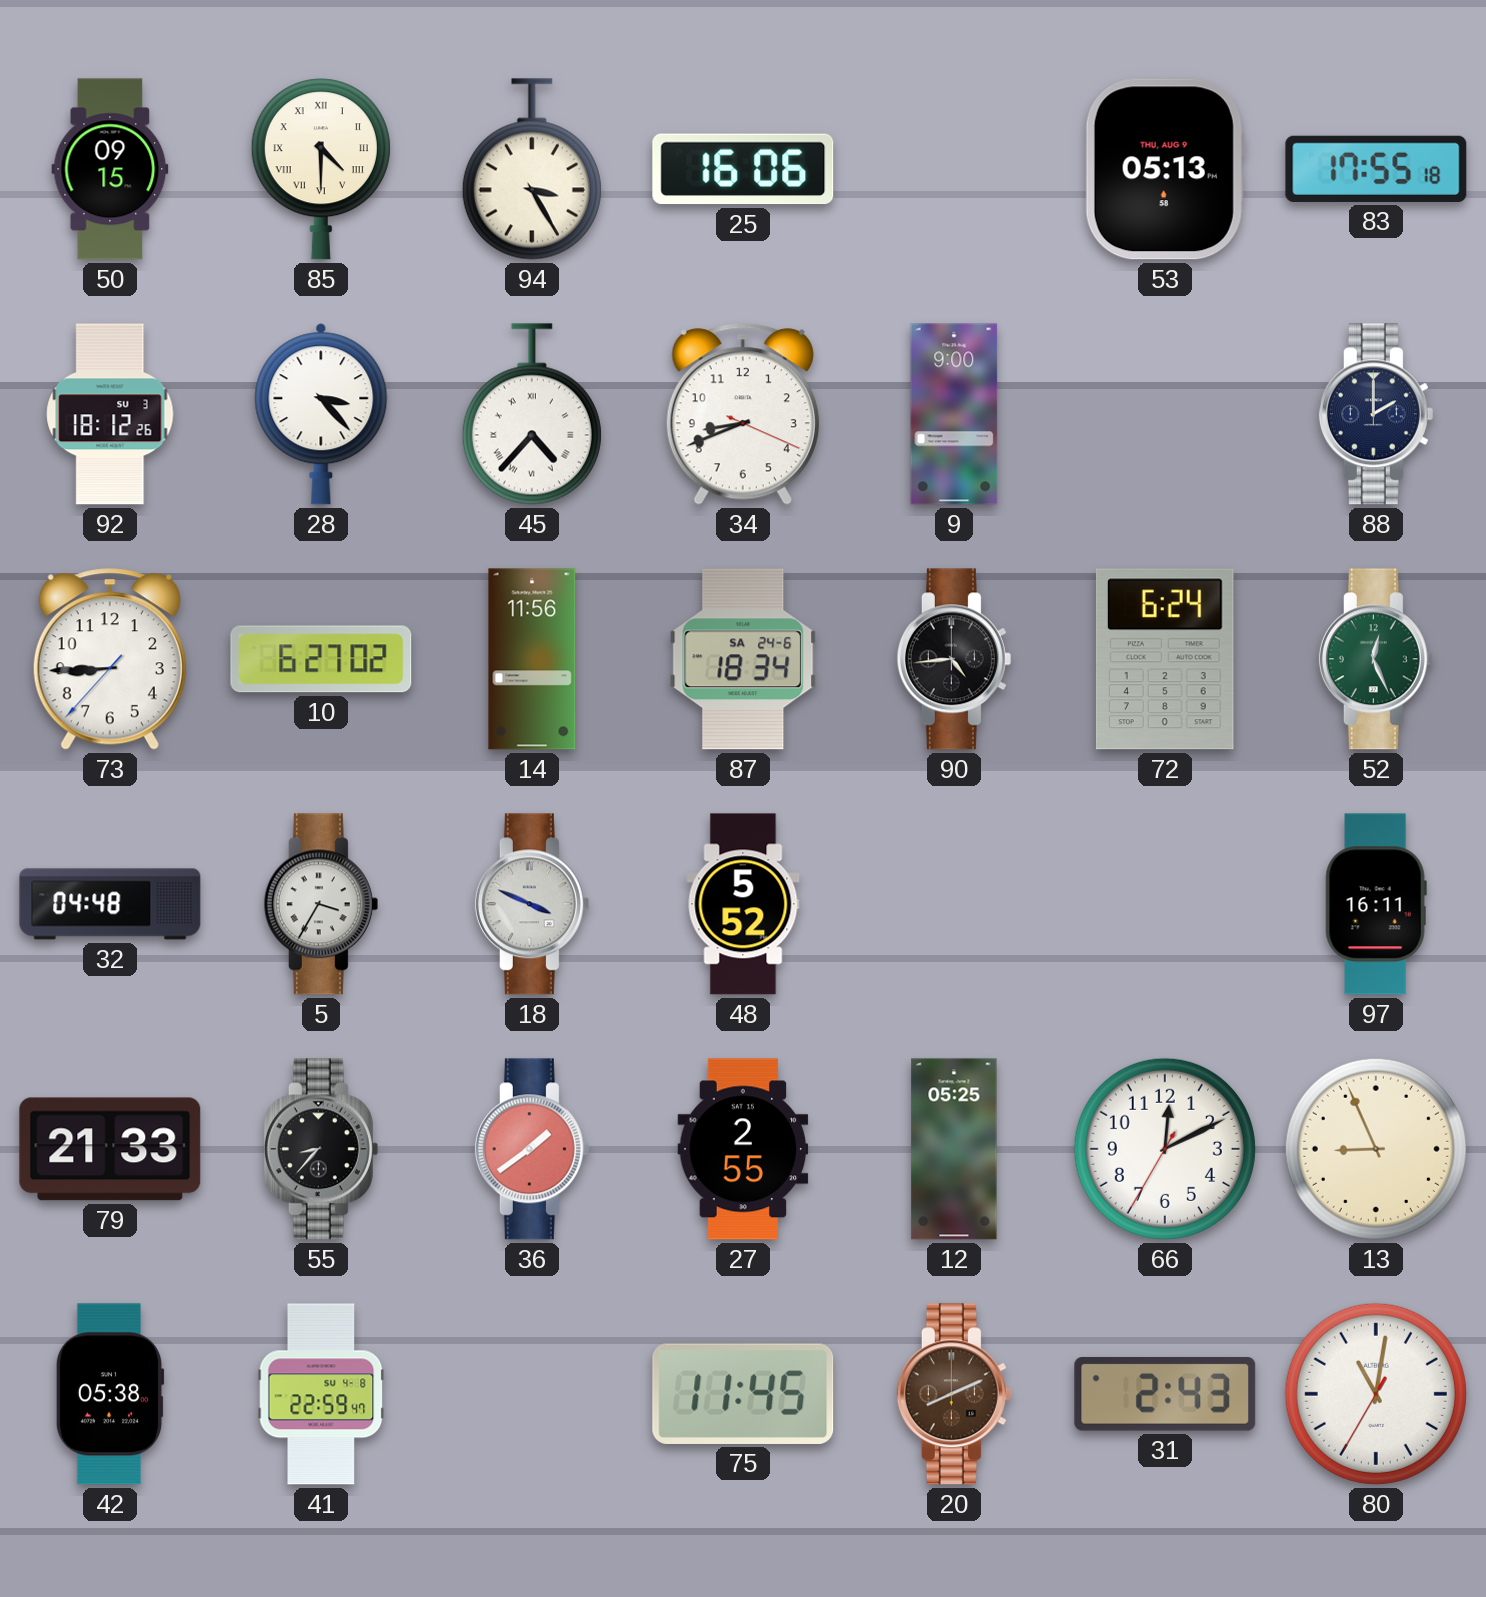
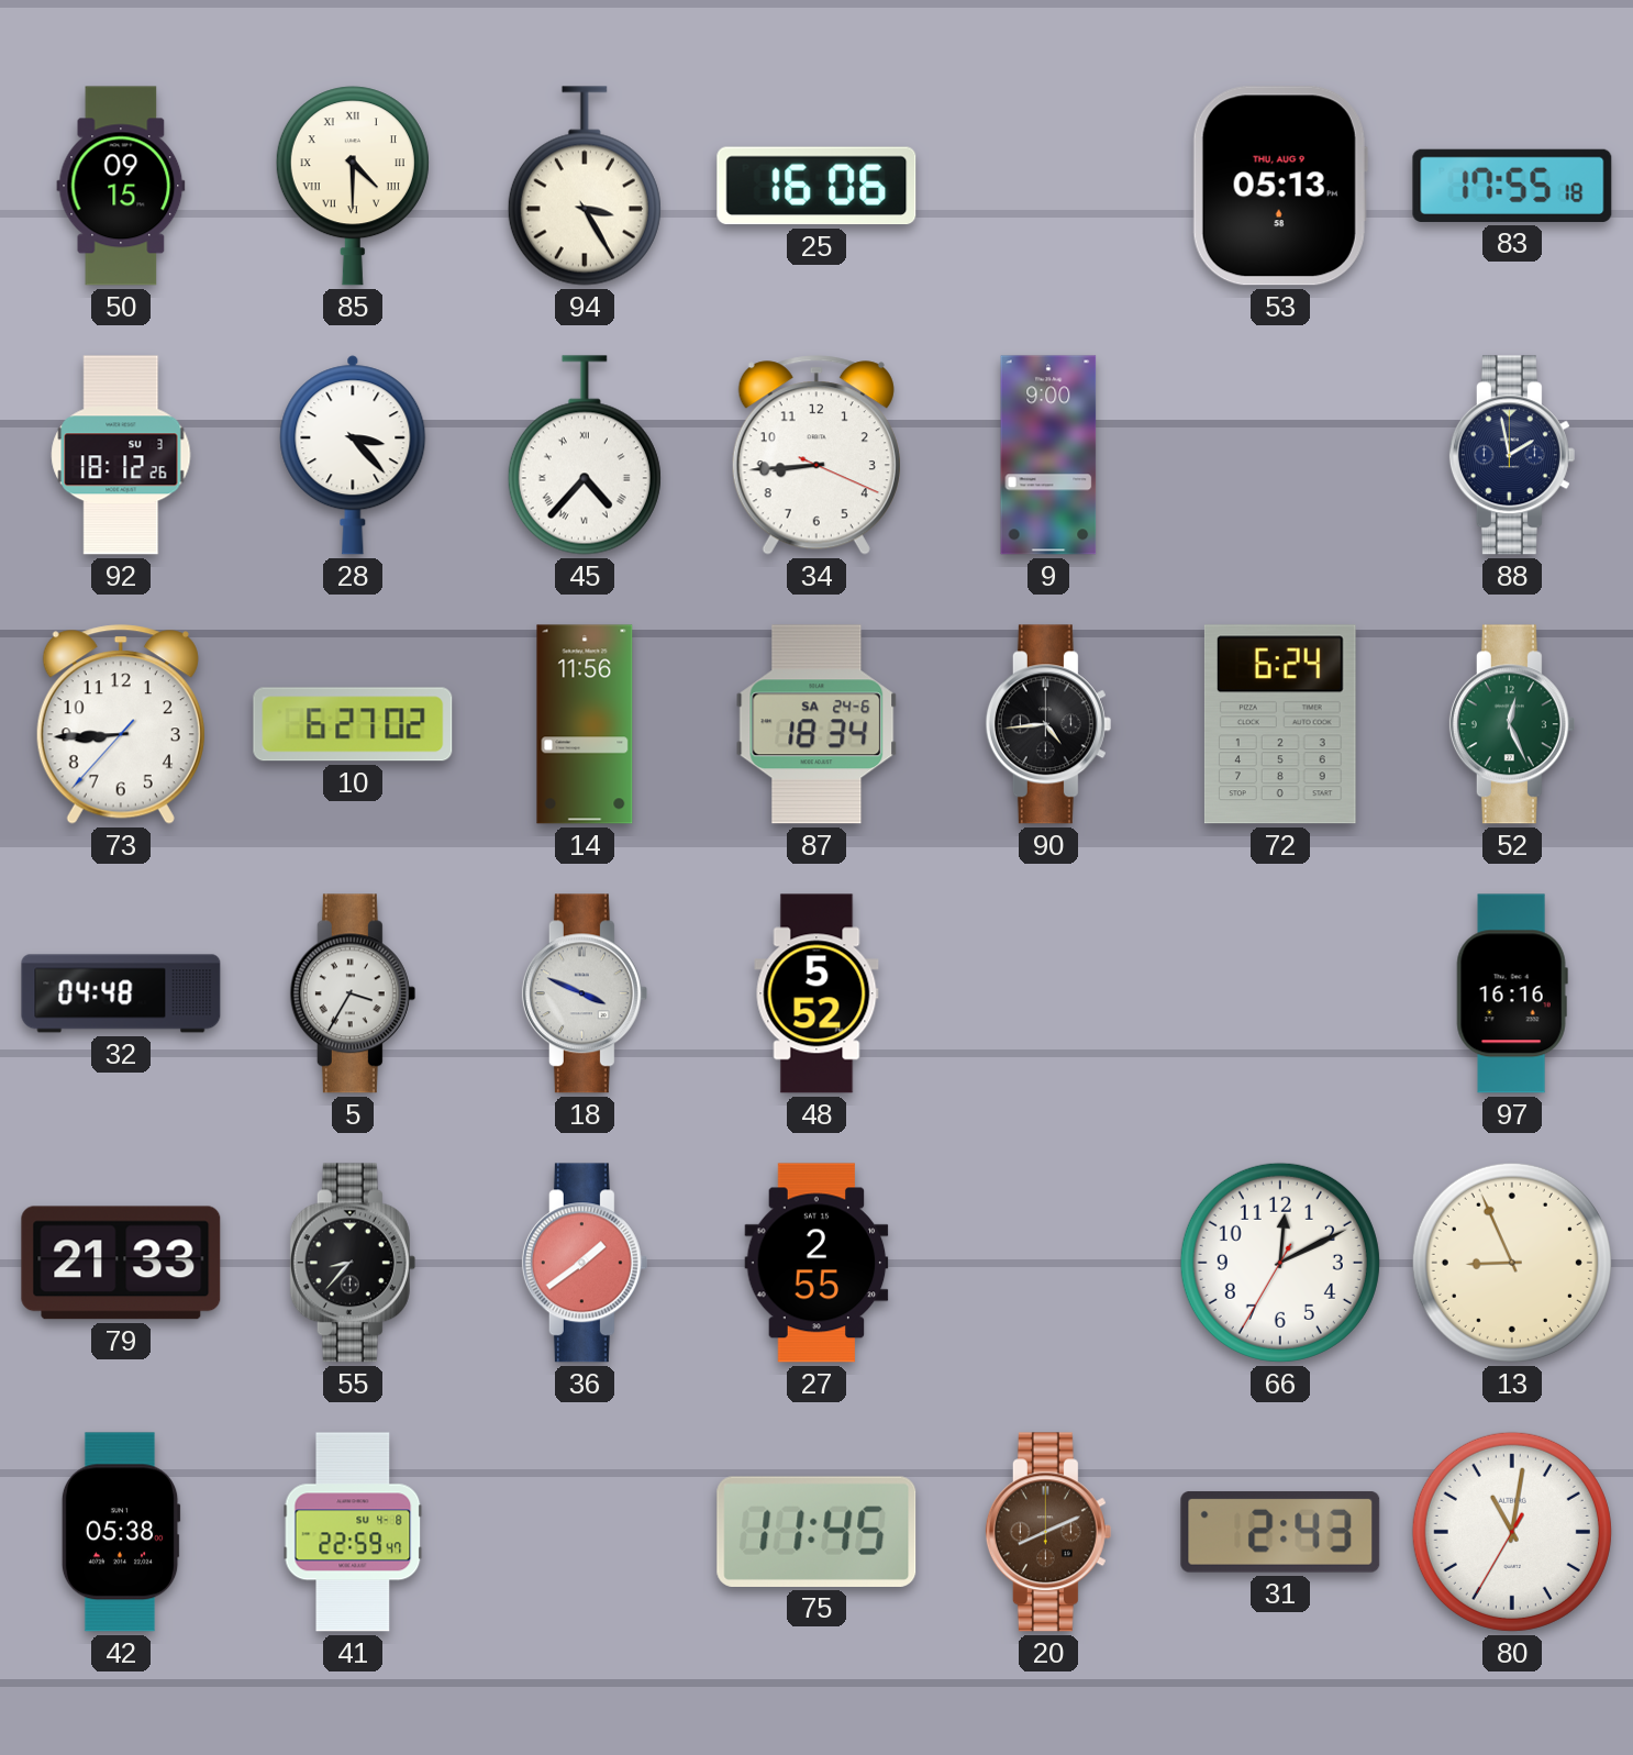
34: 8:41 -> 8:44 (816, 455)
88: 2:00 -> 1:58 (1512, 455)
97: 16:11 -> 16:16 (1512, 993)
12: 05:25 -> none (954, 1149)
